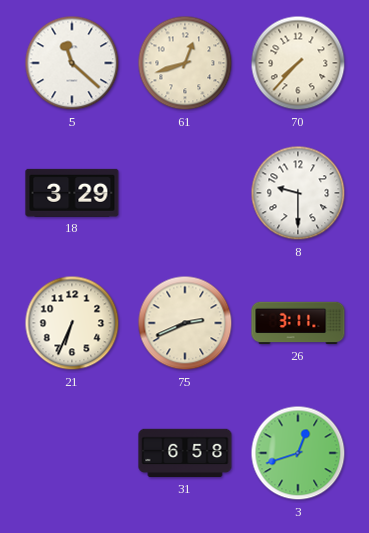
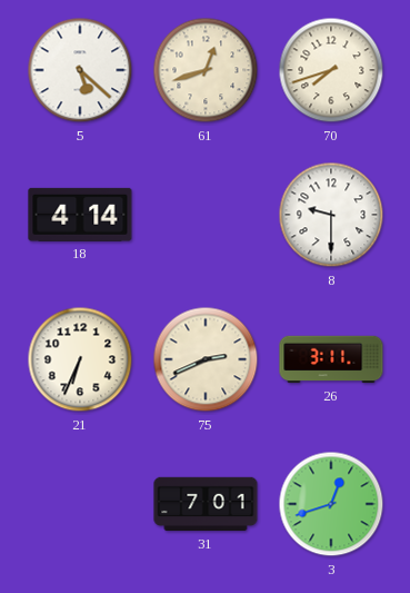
5: 11:22 -> 5:22 (80, 70)
70: 7:37 -> 7:42 (331, 70)
18: 3:29 -> 4:14 (80, 215)
31: 6:58 -> 7:01 (206, 504)
